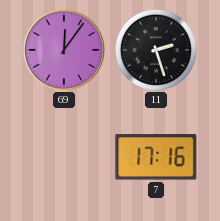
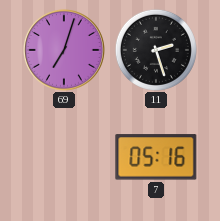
69: 12:06 -> 7:03 (64, 50)
7: 17:16 -> 05:16 (156, 157)
